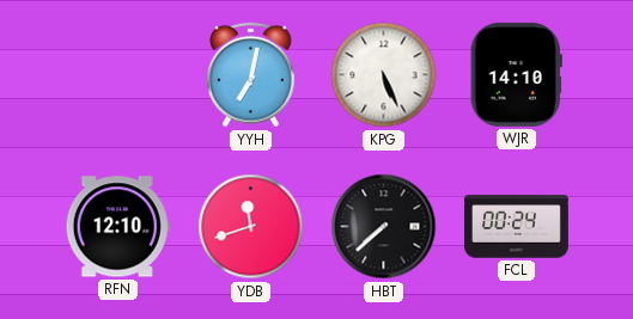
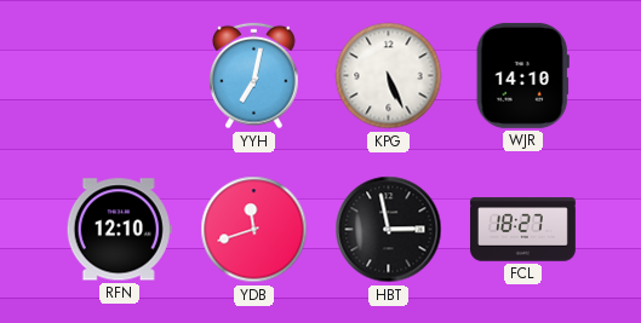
HBT: 7:38 -> 2:58 (389, 230)
FCL: 00:24 -> 18:27 (523, 230)
